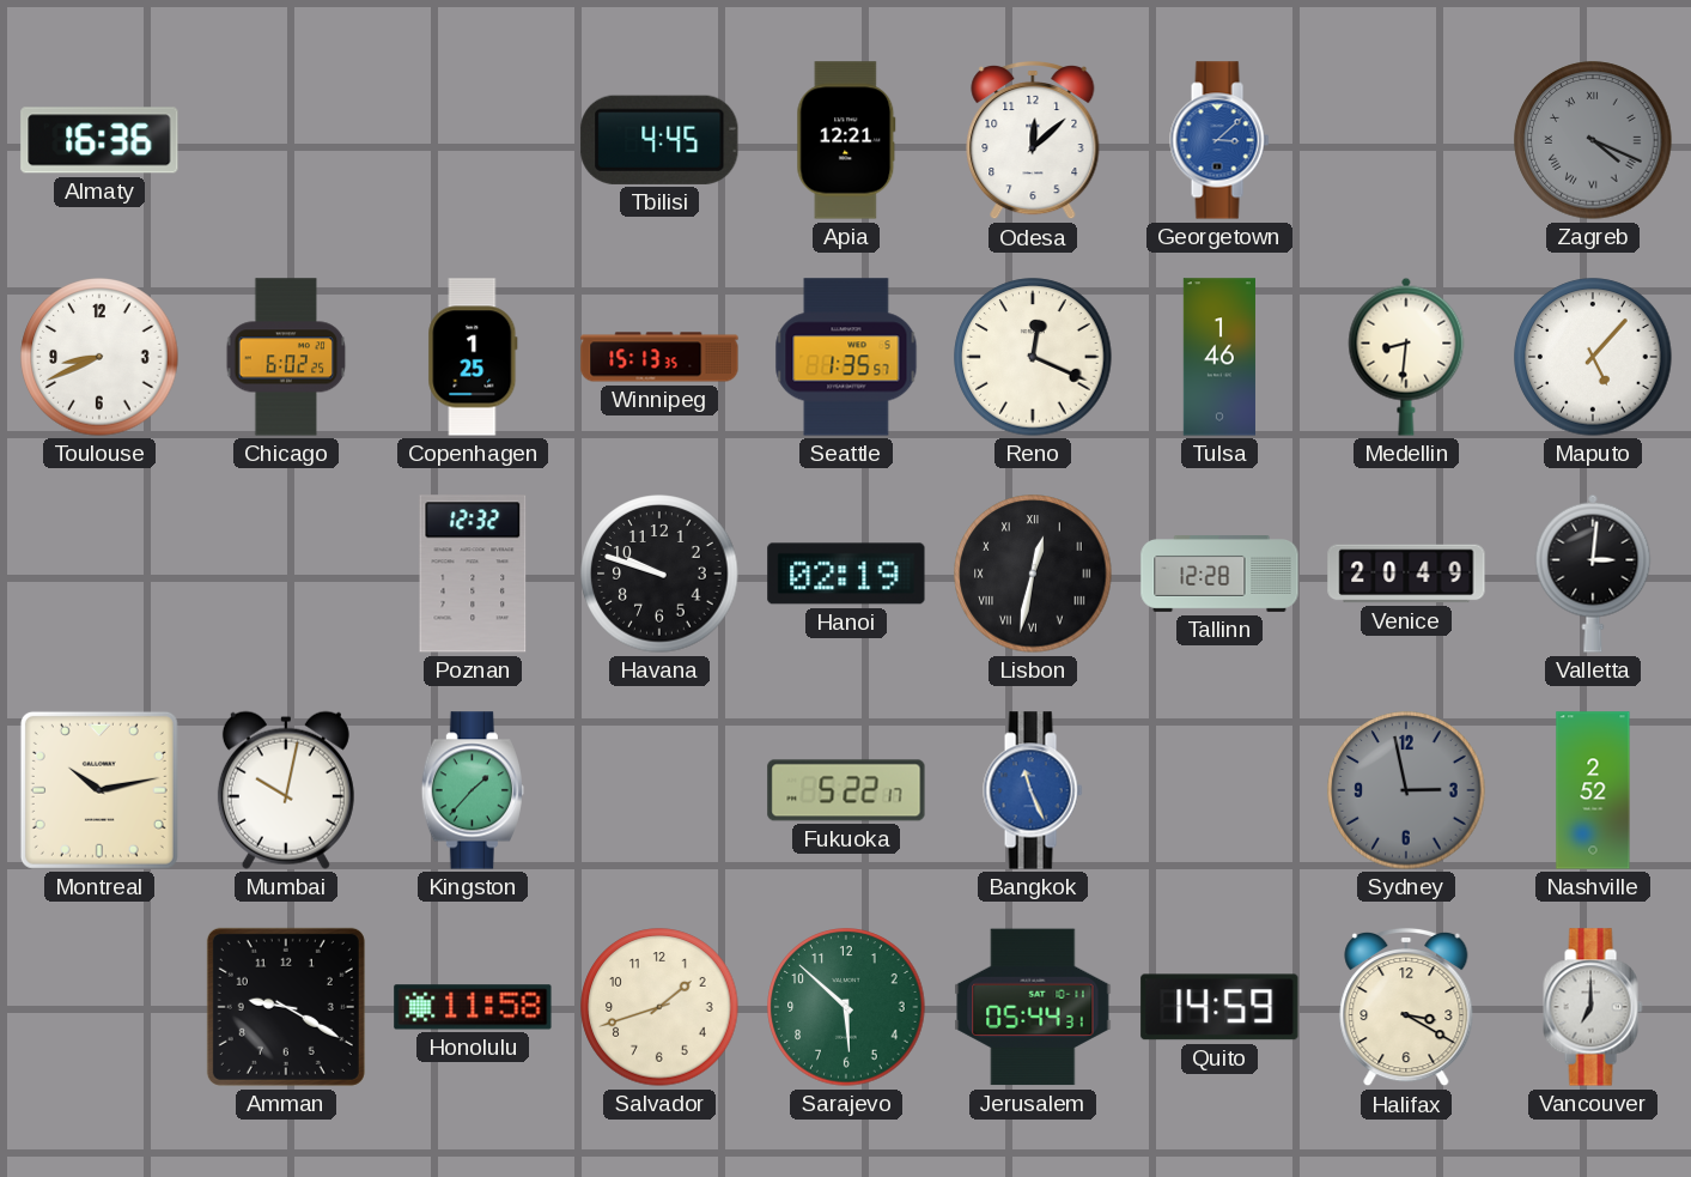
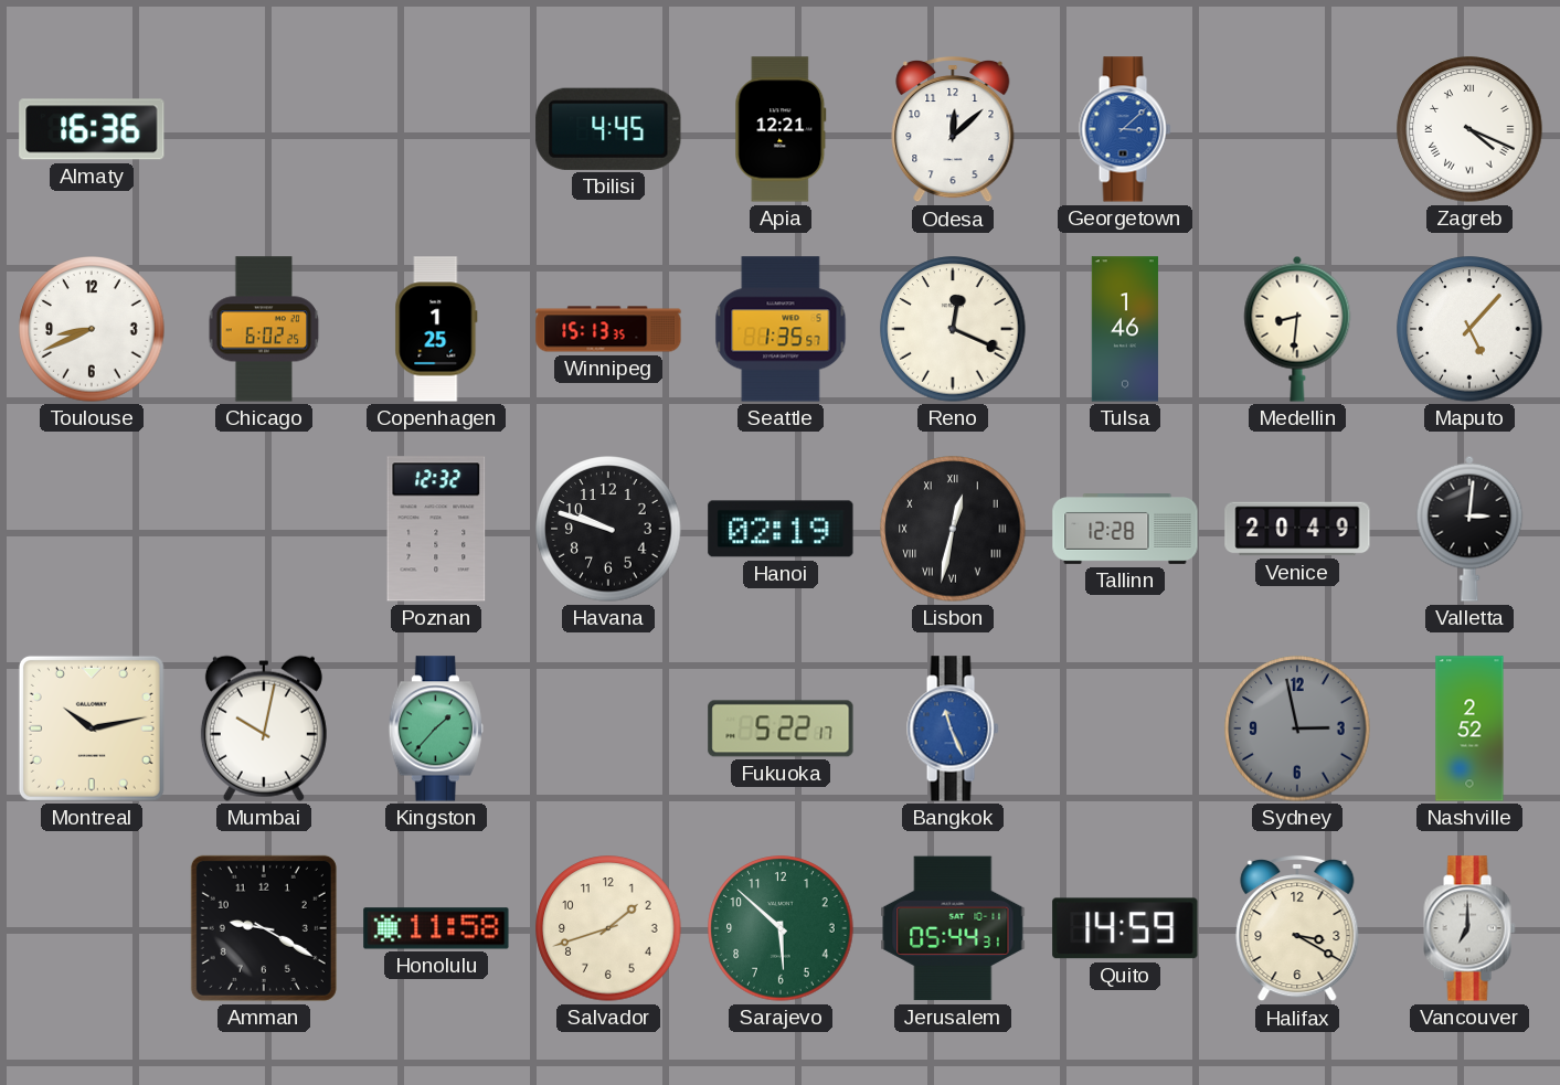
Zagreb dial: grey -> white (1469, 129)
